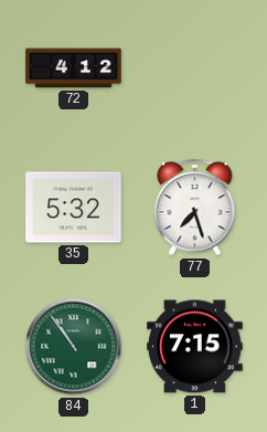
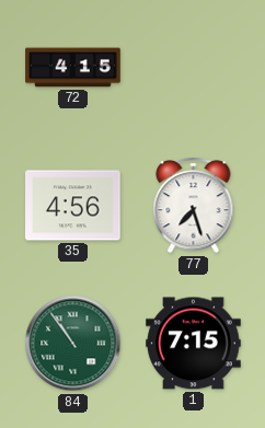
72: 4:12 -> 4:15 (73, 68)
35: 5:32 -> 4:56 (73, 206)
